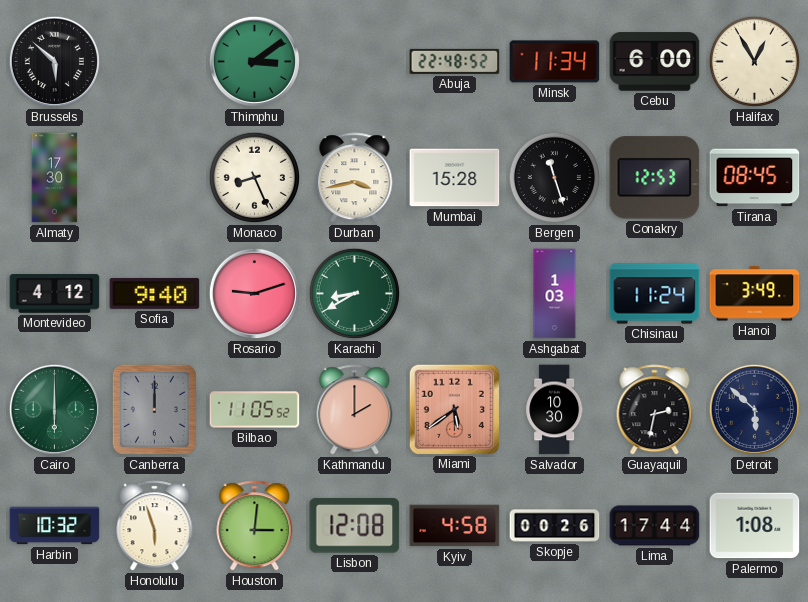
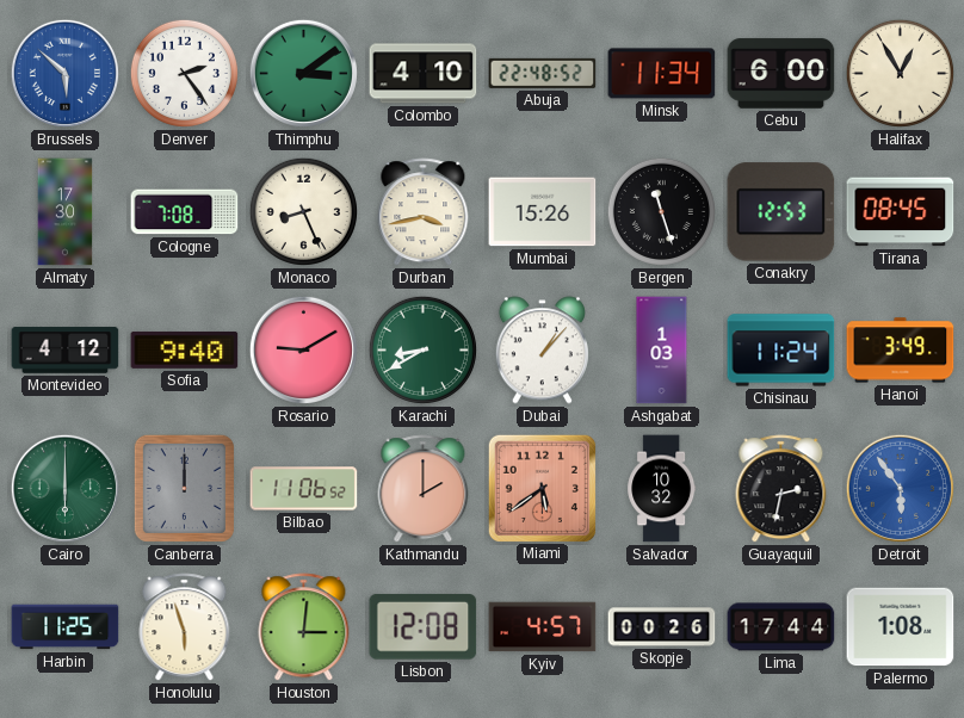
Brussels dial: black -> blue (64, 73)
Denver: none -> 2:24 (184, 73)
Colombo: none -> 4:10 (424, 74)
Cologne: none -> 7:08 (185, 212)
Mumbai: 15:28 -> 15:26 (543, 212)
Rosario: 9:12 -> 9:10 (303, 349)
Dubai: none -> 1:07 (542, 351)
Bilbao: 11:05 -> 11:06 (304, 489)
Salvador: 10:30 -> 10:32 (662, 489)
Detroit: 5:52 -> 5:54 (900, 488)
Detroit dial: navy -> blue (900, 488)
Harbin: 10:32 -> 11:25 (66, 627)
Kyiv: 4:58 -> 4:57 (543, 627)
